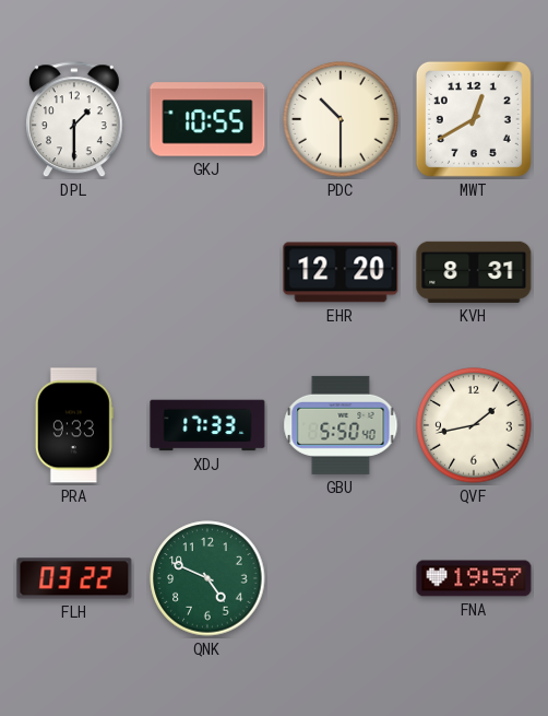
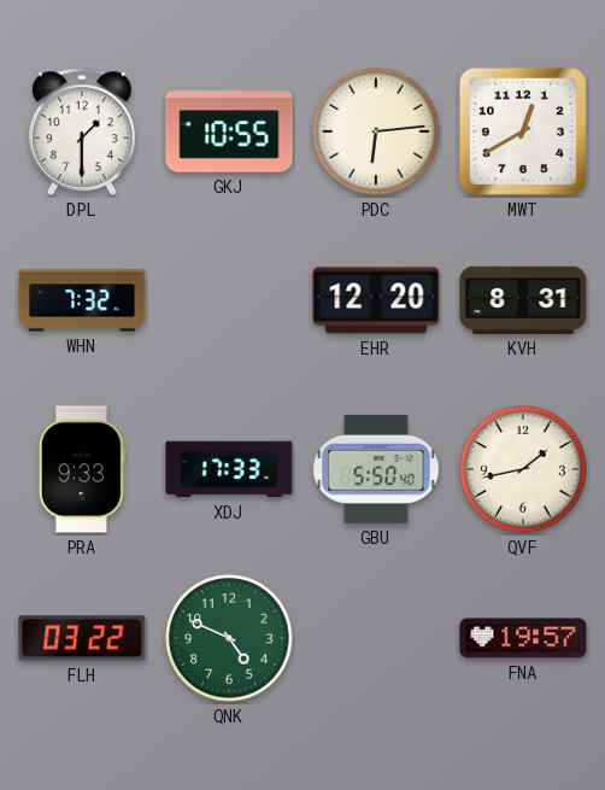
PDC: 10:30 -> 6:14 (376, 131)
WHN: none -> 7:32 (82, 300)
